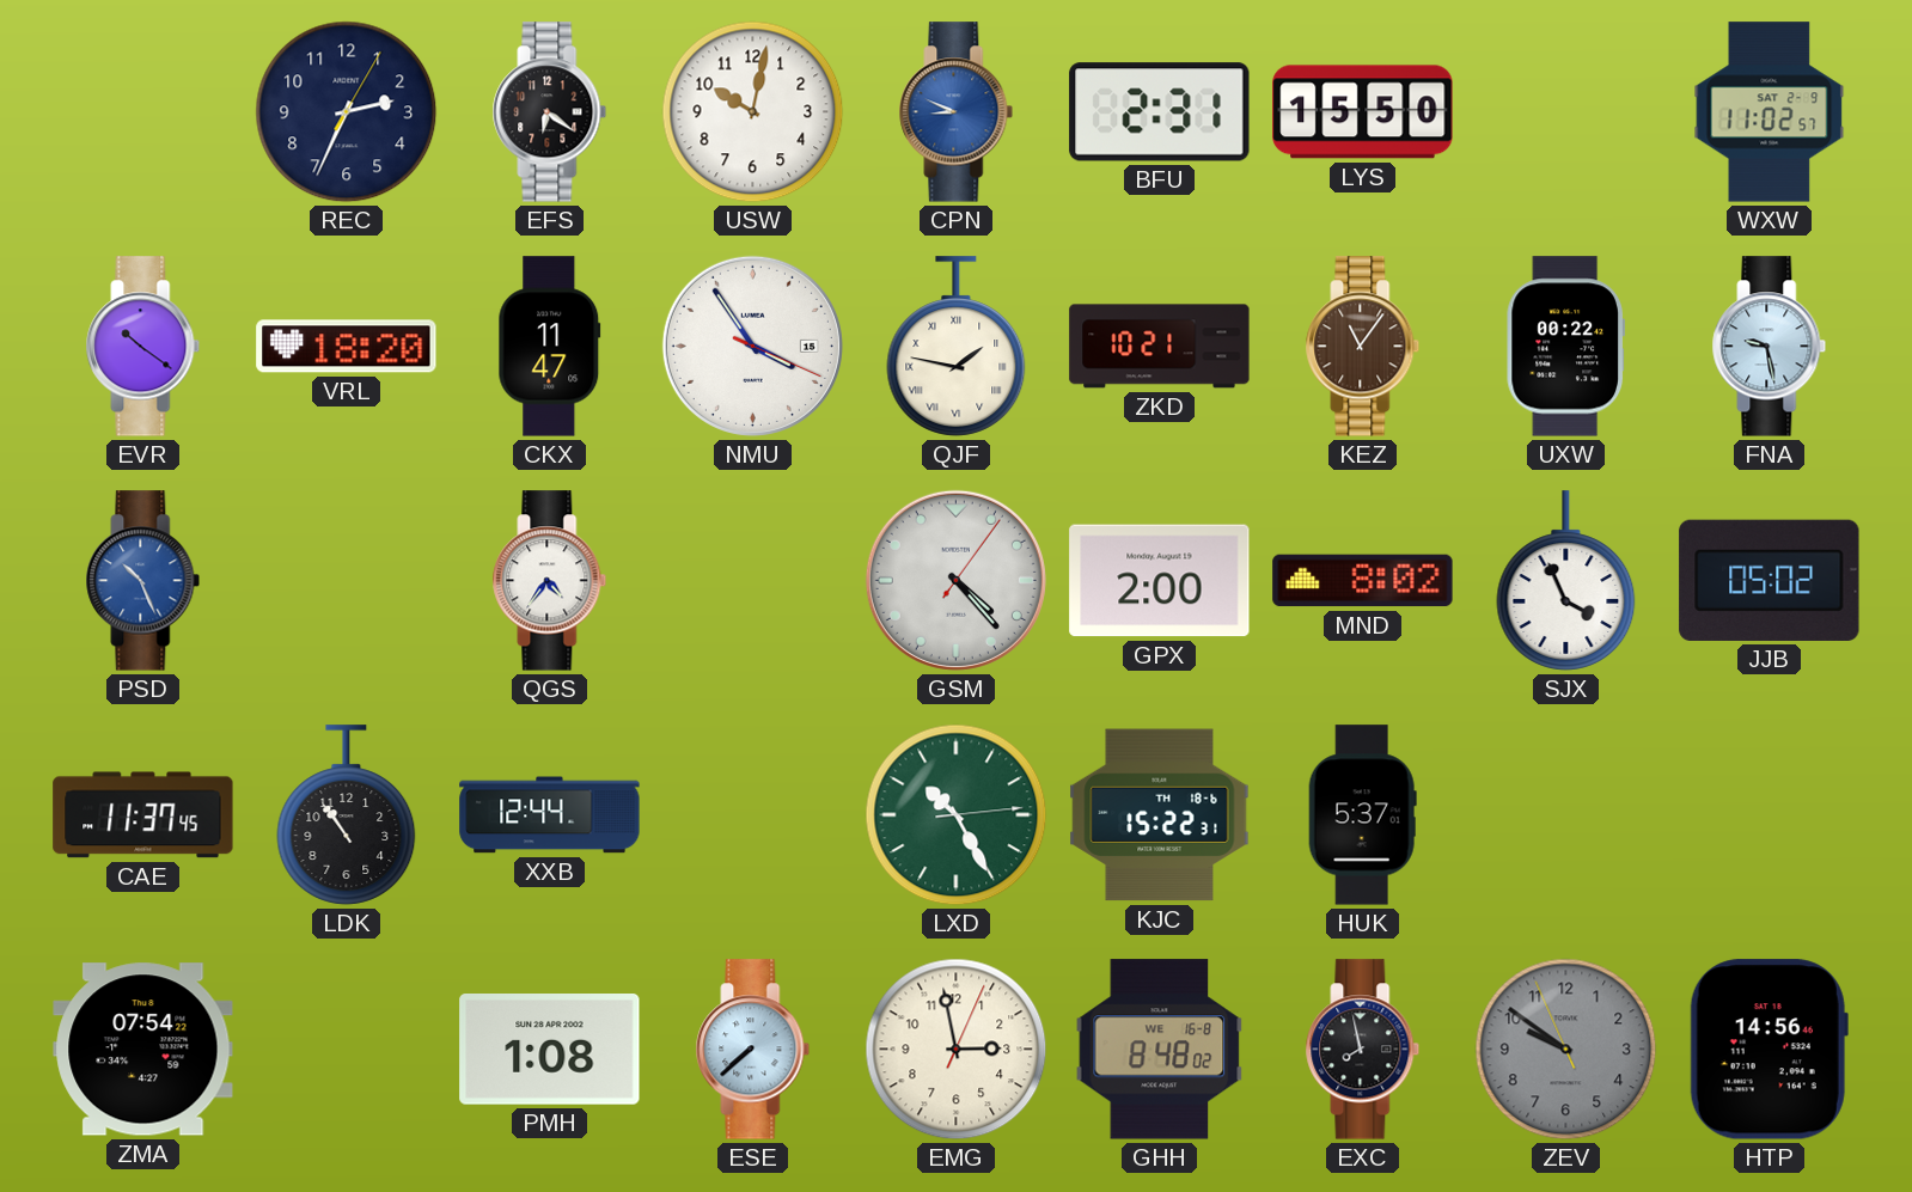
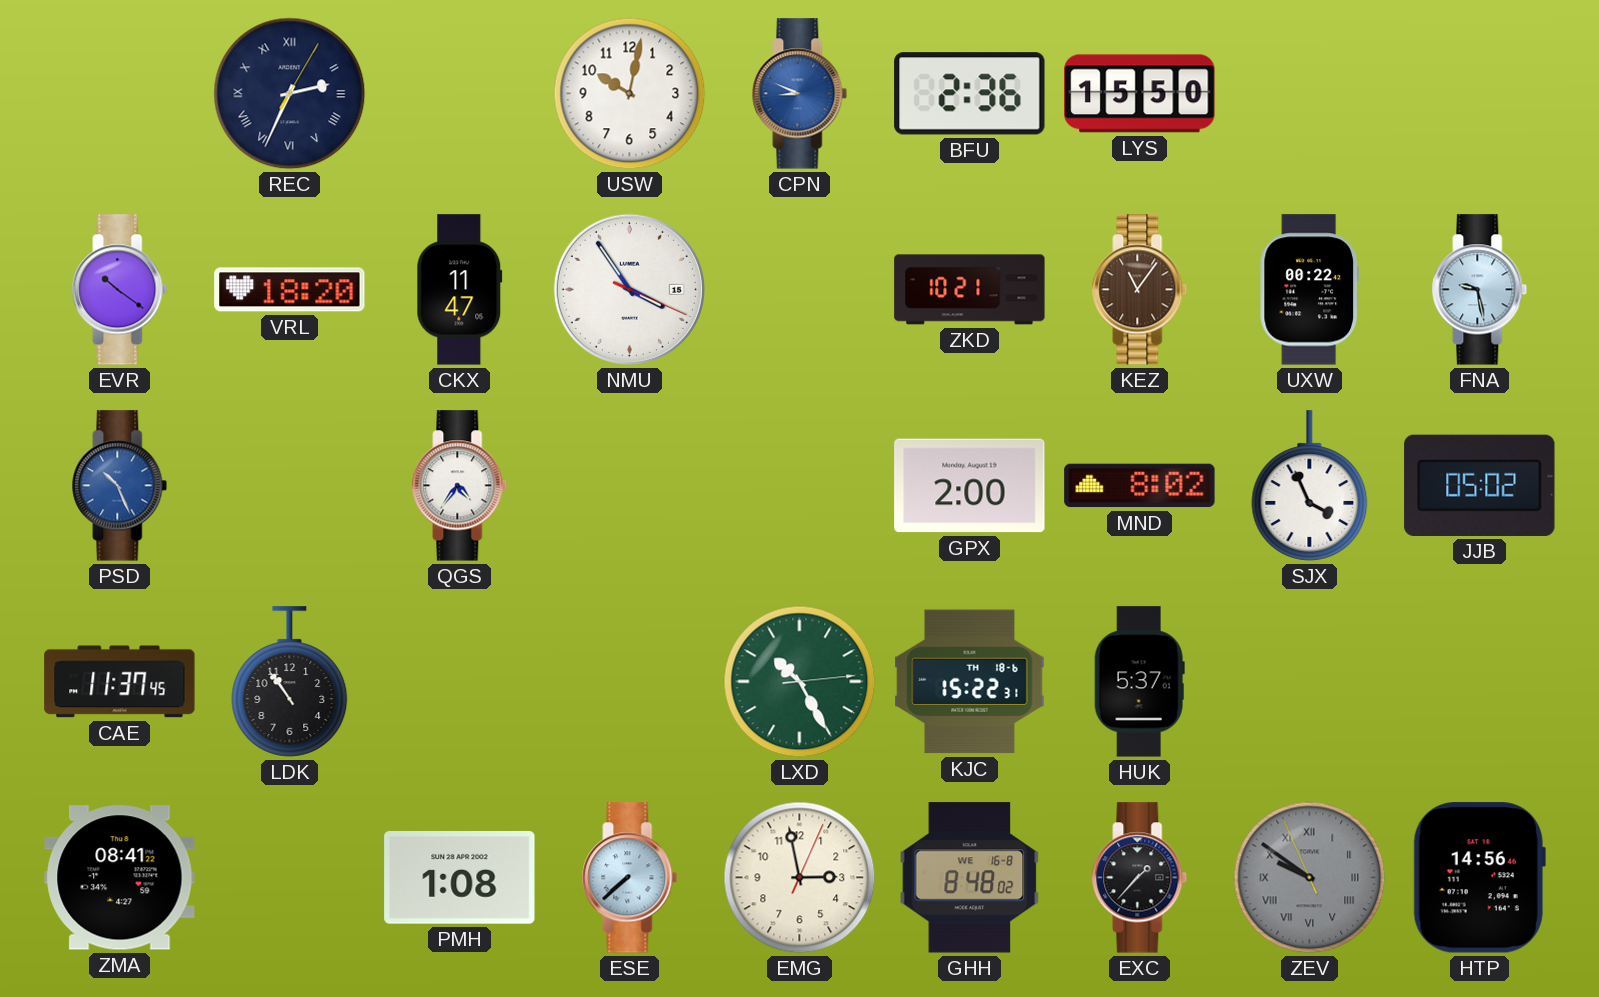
REC numerals: Arabic -> Roman (290, 94)
EFS: 6:21 -> none (550, 112)
BFU: 2:31 -> 2:36 (970, 94)
WXW: 11:02 -> none (1770, 112)
QJF: 1:47 -> none (957, 347)
GSM: 4:23 -> none (955, 580)
XXB: 12:44 -> none (550, 815)
ZMA: 07:54 -> 08:41 (120, 878)
EXC: 7:58 -> 1:37 (1140, 878)
ZEV numerals: Arabic -> Roman (1310, 878)
